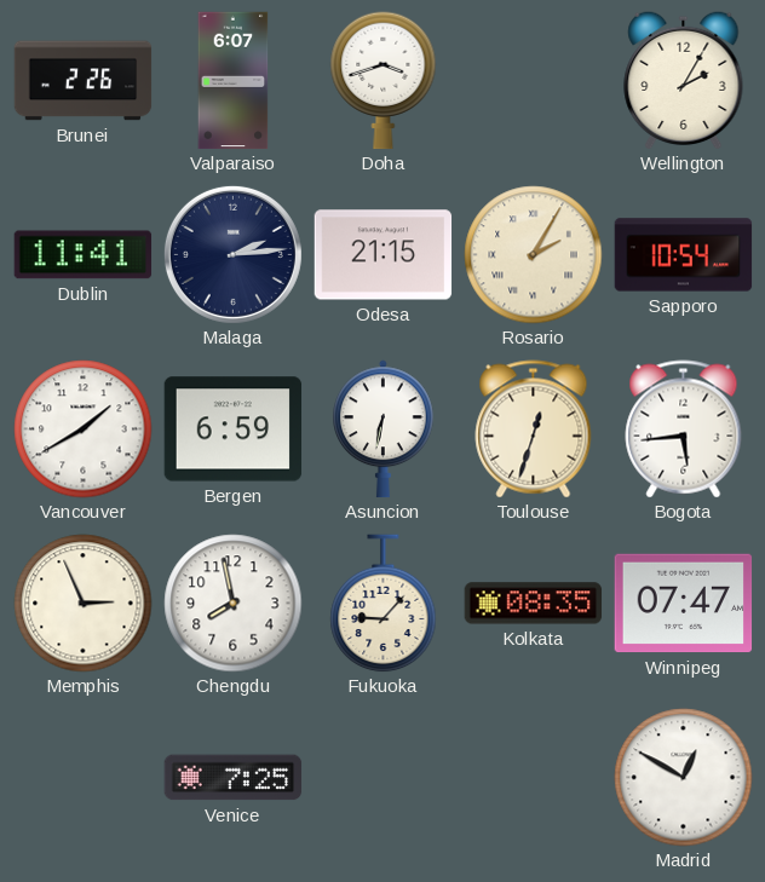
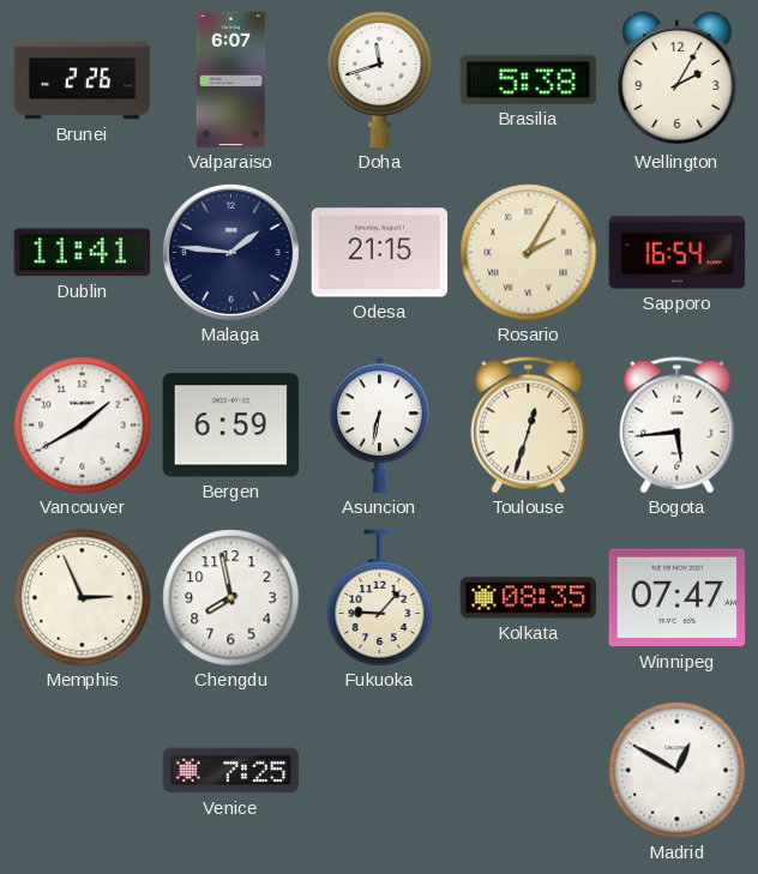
Doha: 3:42 -> 11:42 (380, 80)
Brasilia: none -> 5:38 (529, 79)
Malaga: 2:14 -> 1:46 (230, 252)
Sapporo: 10:54 -> 16:54 (678, 253)
